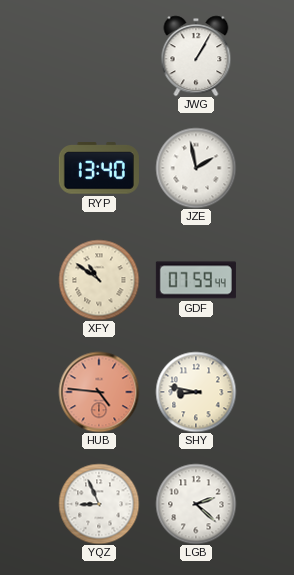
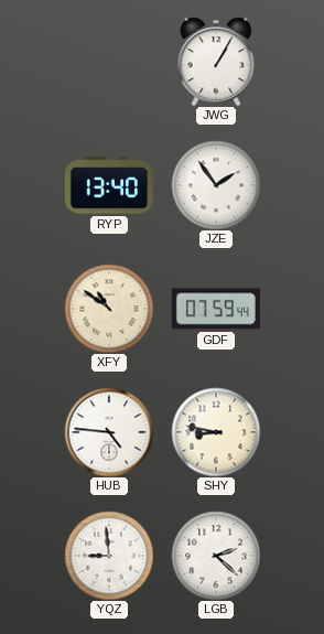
JZE: 1:58 -> 1:54 (216, 185)
HUB dial: salmon -> white (109, 432)
YQZ: 8:56 -> 8:59 (109, 556)
